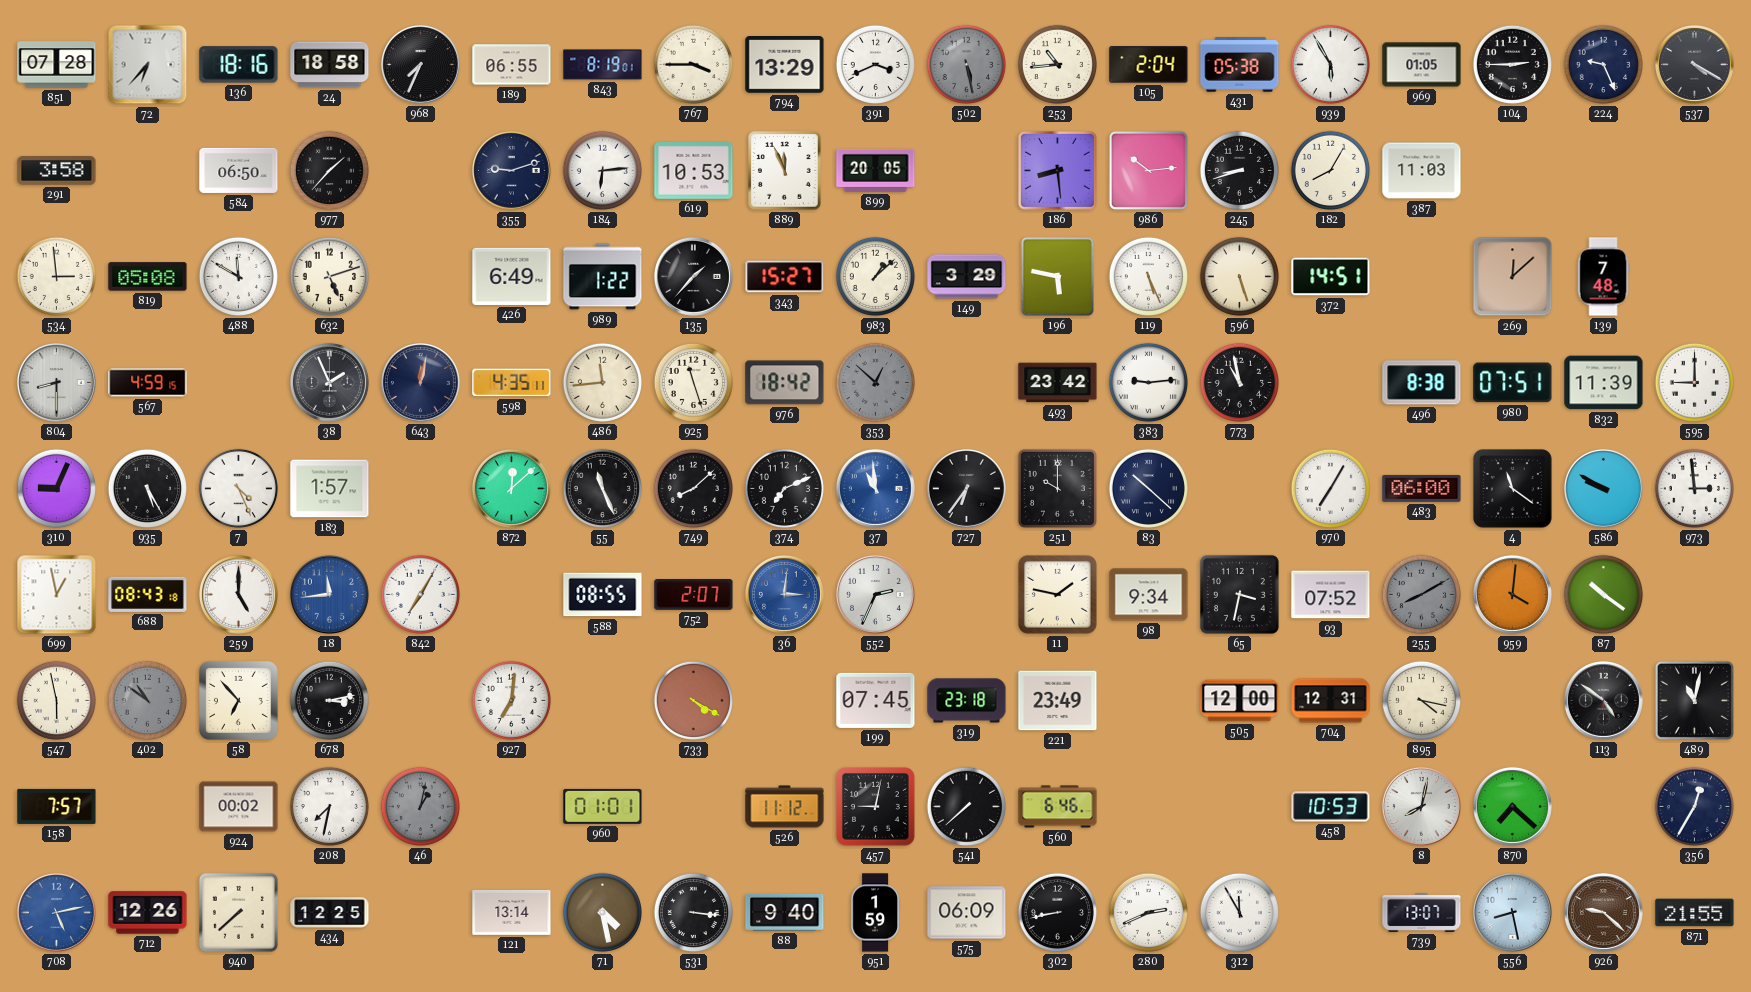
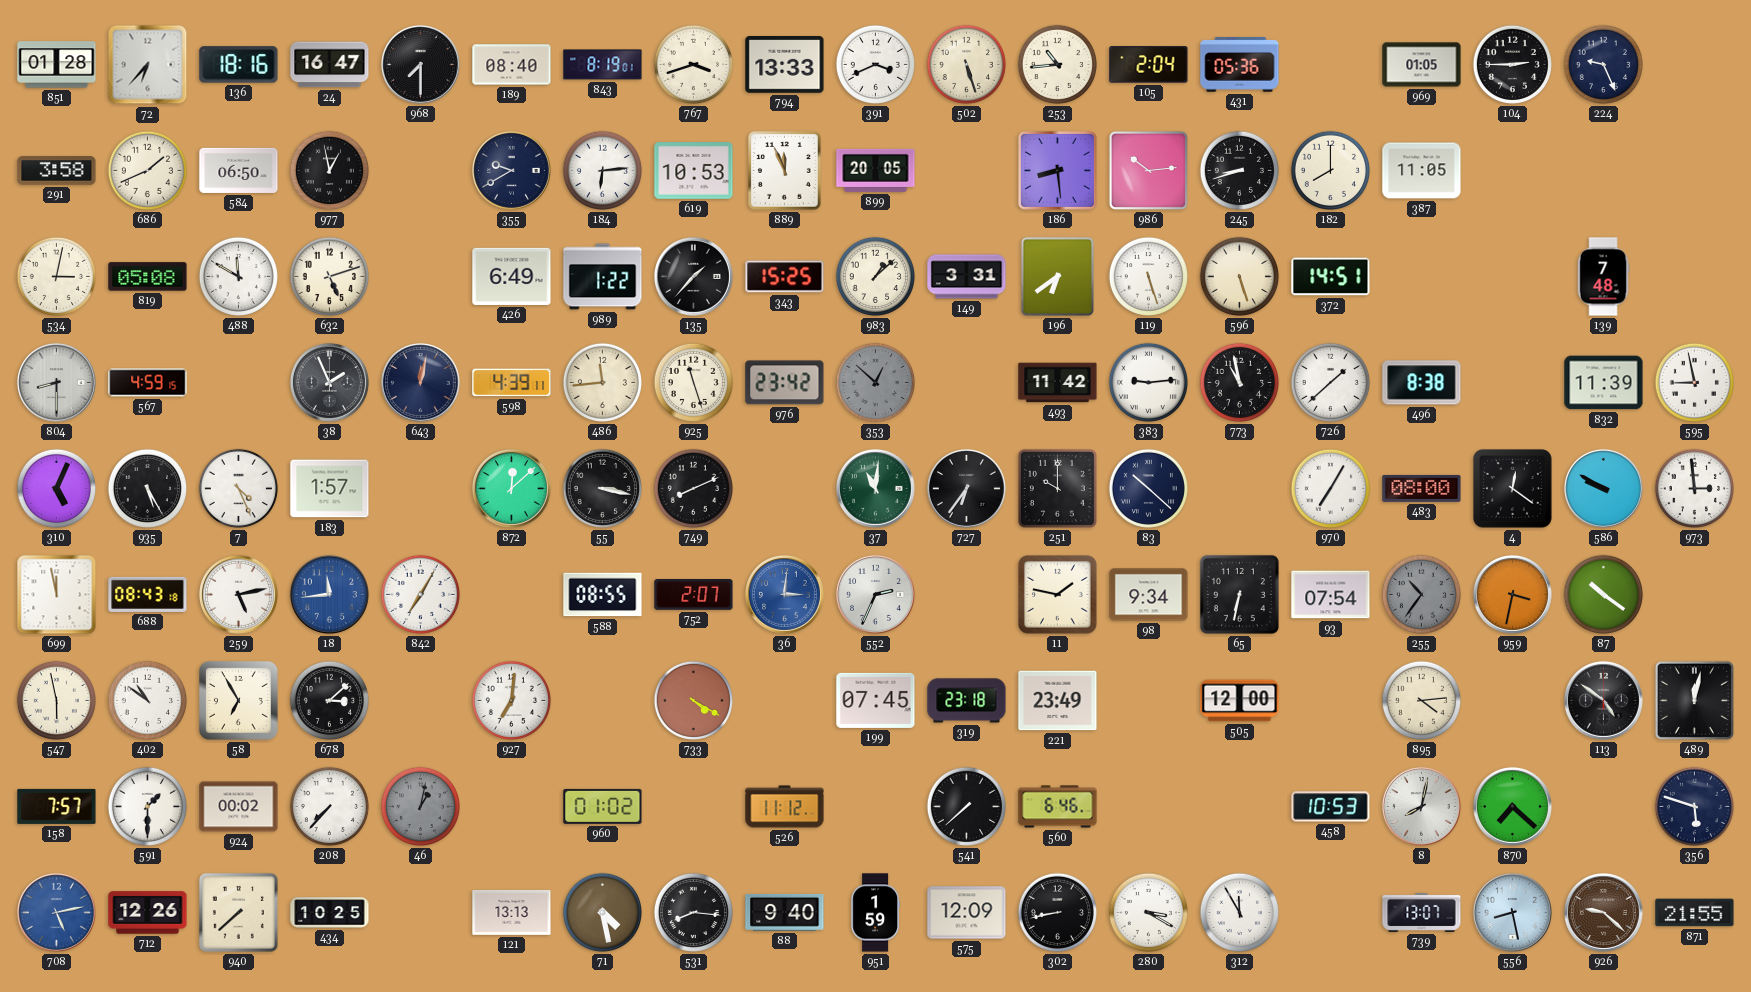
851: 07:28 -> 01:28 (57, 65)
24: 18:58 -> 16:47 (330, 65)
968: 7:34 -> 7:30 (420, 64)
189: 06:55 -> 08:40 (512, 65)
767: 3:45 -> 3:42 (693, 64)
794: 13:29 -> 13:33 (785, 65)
502: 5:28 -> 5:27 (966, 64)
502 dial: grey -> cream (966, 64)
431: 05:38 -> 05:36 (1240, 65)
939: 5:55 -> none (1330, 64)
537: 4:20 -> none (1694, 64)
686: none -> 1:41 (147, 170)
977: 1:37 -> 12:58 (329, 170)
355: 9:12 -> 9:40 (511, 170)
182: 8:05 -> 8:00 (1330, 170)
387: 11:03 -> 11:05 (1422, 171)
534: 2:59 -> 3:02 (56, 276)
343: 15:27 -> 15:25 (785, 277)
149: 3:29 -> 3:31 (967, 277)
196: 5:47 -> 6:39 (1057, 276)
119: 5:26 -> 5:27 (1148, 276)
269: 12:08 -> none (1513, 277)
598: 4:35 -> 4:39 (512, 383)
976: 18:42 -> 23:42 (785, 383)
493: 23:42 -> 11:42 (1058, 383)
726: none -> 1:38 (1330, 382)
980: 07:51 -> none (1513, 383)
595: 9:00 -> 8:58 (1694, 382)
310: 9:04 -> 5:04 (56, 488)
55: 11:26 -> 3:17 (602, 488)
749: 8:08 -> 8:11 (693, 488)
374: 7:11 -> none (784, 488)
37: 10:59 -> 11:01 (875, 488)
37 dial: blue -> green (875, 488)
483: 06:00 -> 08:00 (1422, 488)
4: 11:21 -> 12:21 (1513, 489)
699: 12:58 -> 11:58 (57, 595)
259: 5:00 -> 5:13 (238, 594)
65: 3:32 -> 6:32 (1239, 594)
93: 07:52 -> 07:54 (1331, 595)
255: 8:10 -> 10:36 (1421, 594)
959: 4:01 -> 3:32 (1512, 594)
402 dial: grey -> white (147, 700)
58: 6:53 -> 6:55 (239, 701)
678: 3:13 -> 3:08 (329, 700)
704: 12:31 -> none (1331, 701)
895: 4:17 -> 4:14 (1421, 700)
489: 11:02 -> 12:02 (1694, 700)
591: none -> 1:30 (147, 806)
208: 7:32 -> 7:37 (329, 806)
960: 01:01 -> 01:02 (603, 806)
457: 9:02 -> none (876, 807)
356: 12:35 -> 5:48 (1694, 806)
434: 12:25 -> 10:25 (330, 913)
121: 13:14 -> 13:13 (512, 912)
531: 3:16 -> 8:16 (693, 912)
575: 06:09 -> 12:09 (967, 913)
280: 2:41 -> 3:20 (1148, 912)
